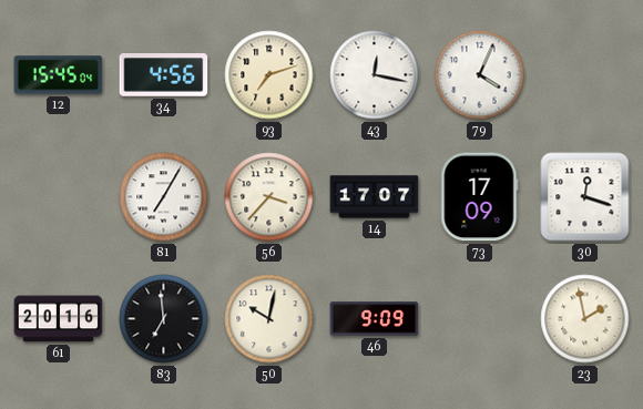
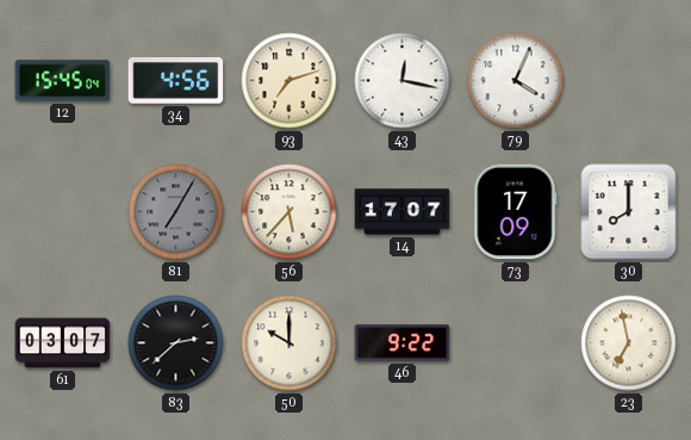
81 dial: white -> grey (176, 212)
56: 3:37 -> 5:37 (290, 212)
30: 12:18 -> 8:00 (629, 212)
61: 20:16 -> 03:07 (63, 343)
83: 6:59 -> 2:38 (176, 343)
50: 10:02 -> 10:00 (290, 343)
46: 9:09 -> 9:22 (403, 343)
23: 1:58 -> 6:58 (629, 343)
